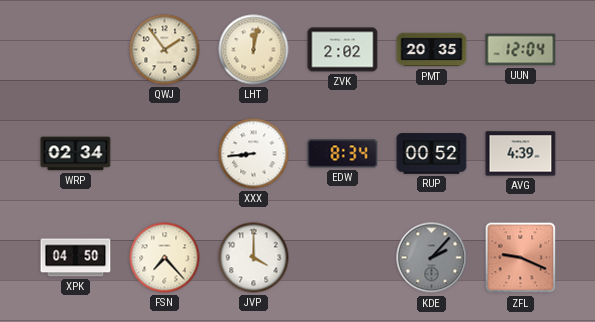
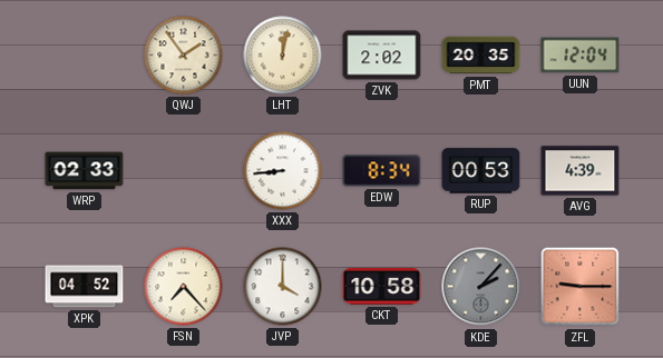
WRP: 02:34 -> 02:33 (85, 171)
RUP: 00:52 -> 00:53 (481, 171)
XPK: 04:50 -> 04:52 (85, 287)
CKT: none -> 10:58 (382, 287)
ZFL: 9:19 -> 9:15 (581, 287)
